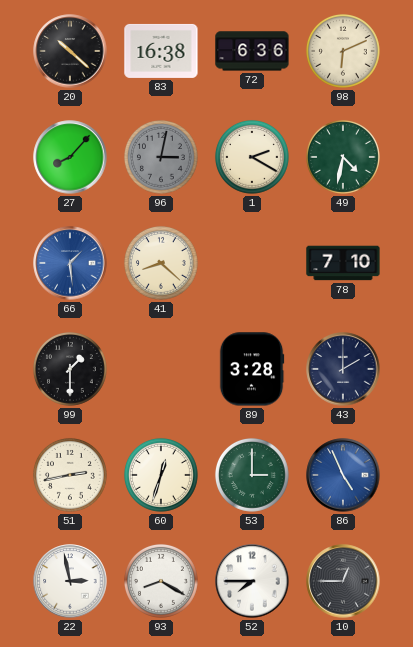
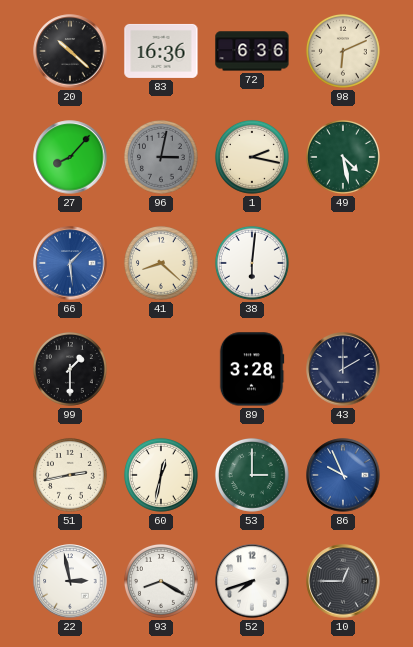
83: 16:38 -> 16:36 (161, 51)
1: 2:20 -> 2:17 (252, 157)
49: 4:32 -> 4:28 (343, 157)
38: none -> 6:01 (252, 263)
78: 7:10 -> none (343, 263)
60: 12:33 -> 12:32 (161, 475)
86: 4:56 -> 9:56 (343, 475)
52: 7:45 -> 7:42 (252, 581)
